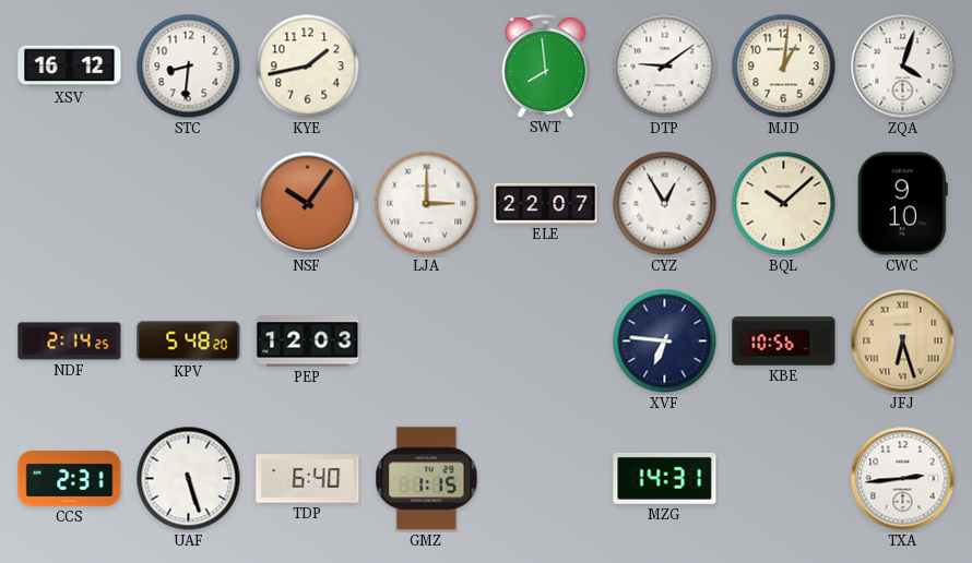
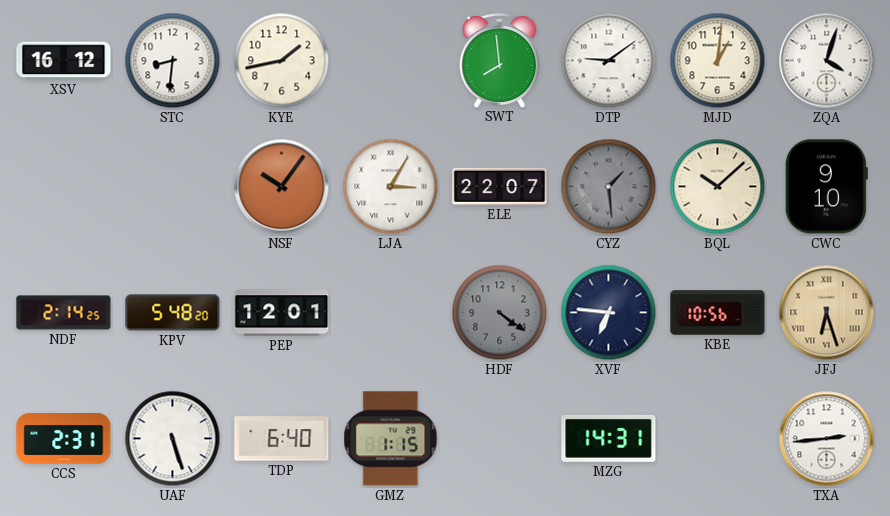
LJA: 3:00 -> 3:05 (391, 187)
CYZ: 12:55 -> 1:29 (609, 187)
CYZ dial: white -> grey (609, 187)
PEP: 12:03 -> 12:01 (282, 313)
HDF: none -> 4:21 (500, 313)
